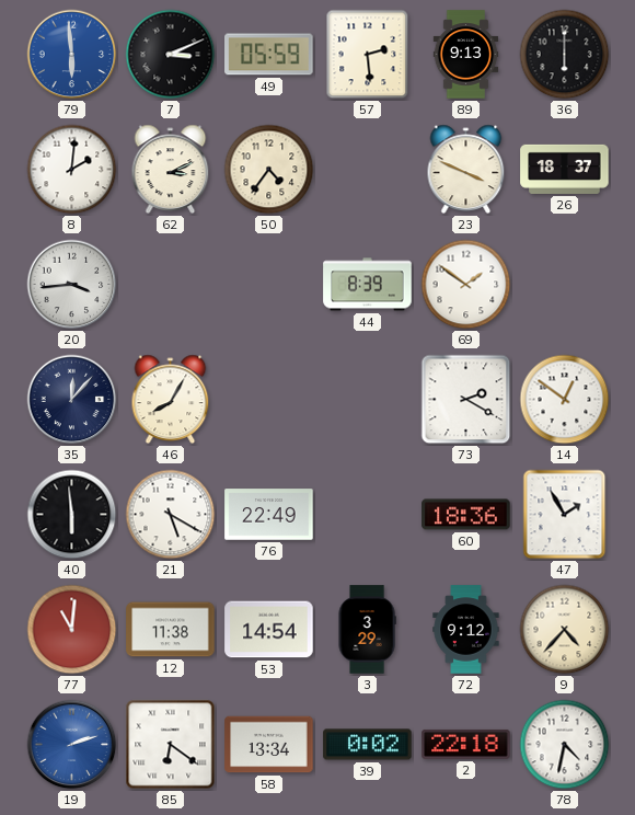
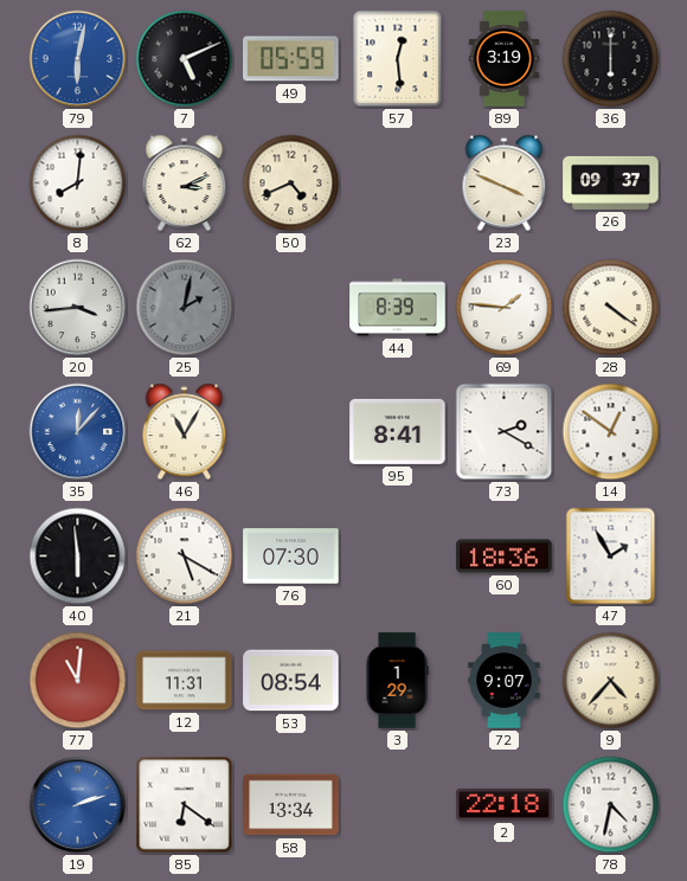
79: 5:59 -> 6:02 (78, 59)
7: 3:11 -> 5:11 (185, 59)
57: 2:29 -> 12:29 (398, 59)
89: 9:13 -> 3:19 (505, 59)
8: 2:01 -> 8:01 (78, 184)
50: 4:36 -> 4:41 (291, 184)
26: 18:37 -> 09:37 (611, 182)
25: none -> 2:02 (185, 308)
69: 1:51 -> 1:46 (505, 308)
28: none -> 4:21 (611, 308)
35 dial: navy -> blue (78, 432)
46: 8:05 -> 11:05 (185, 432)
95: none -> 8:41 (398, 431)
76: 22:49 -> 07:30 (291, 557)
12: 11:38 -> 11:31 (185, 681)
53: 14:54 -> 08:54 (291, 681)
3: 3:29 -> 1:29 (397, 681)
72: 9:12 -> 9:07 (505, 681)
39: 0:02 -> none (368, 745)
